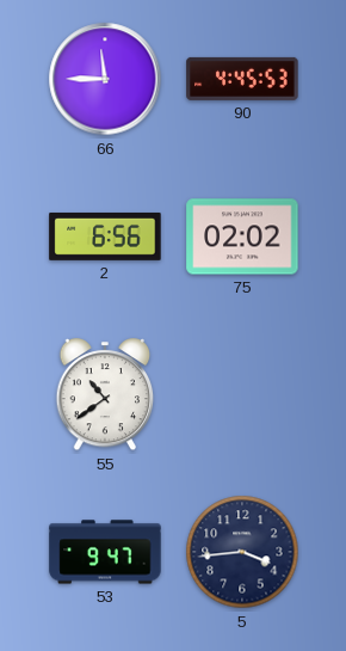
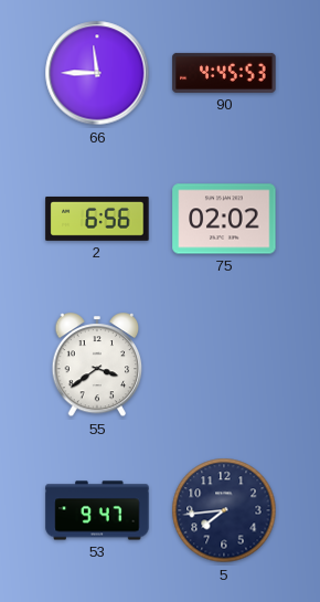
55: 10:39 -> 3:39 (97, 366)
5: 3:44 -> 7:44 (224, 510)
